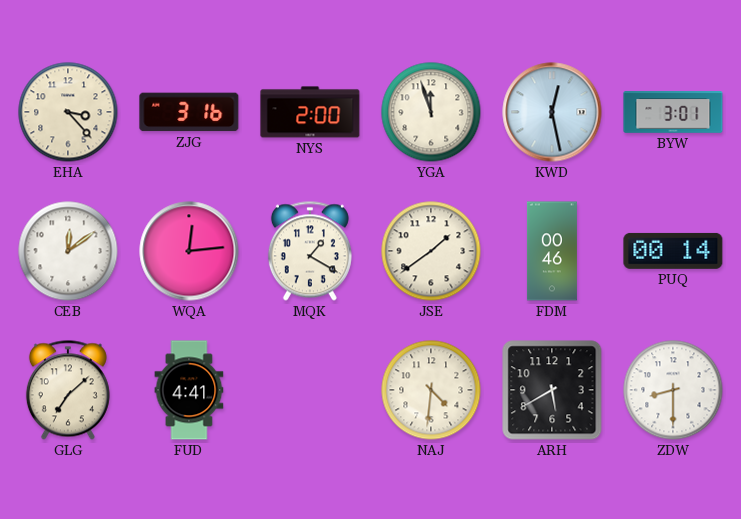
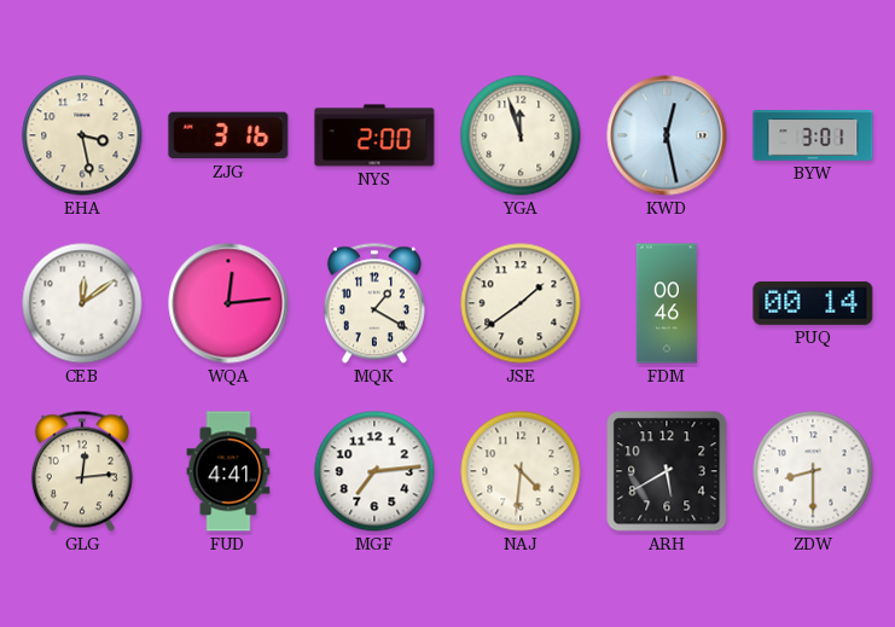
EHA: 3:23 -> 3:28 (82, 135)
GLG: 7:08 -> 12:14 (82, 471)
MGF: none -> 7:14 (374, 471)
